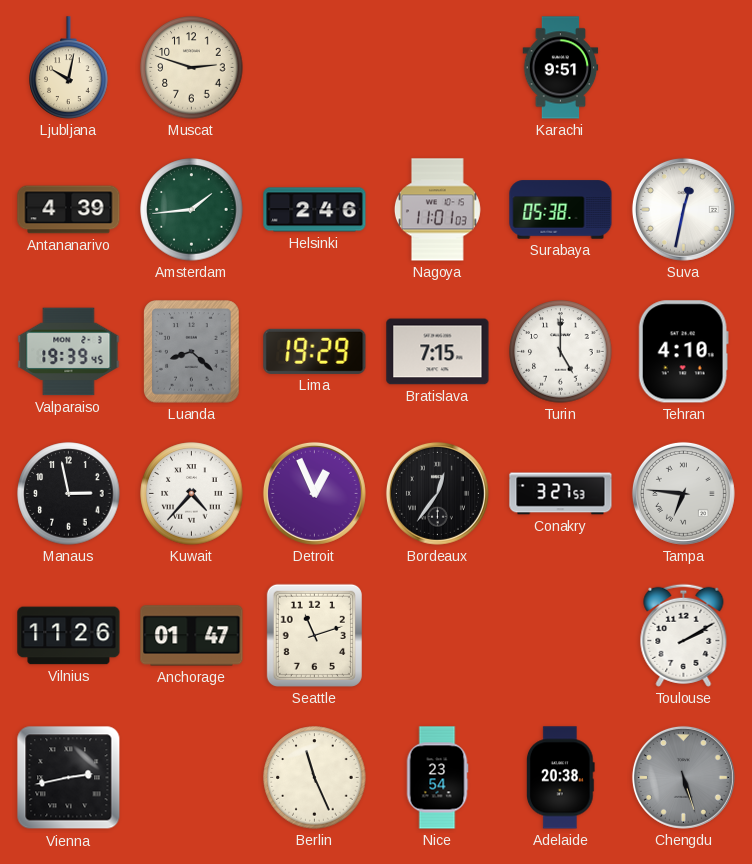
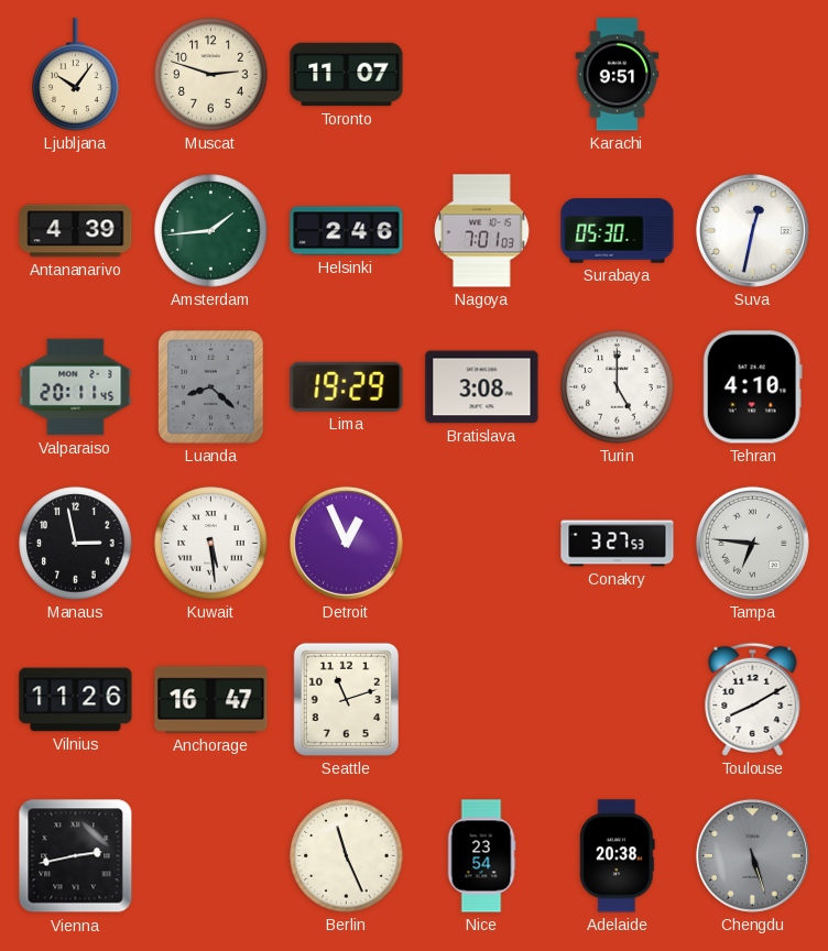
Ljubljana: 10:02 -> 10:06 (76, 75)
Toronto: none -> 11:07 (347, 75)
Nagoya: 11:01 -> 7:01 (481, 231)
Surabaya: 05:38 -> 05:30 (618, 231)
Valparaiso: 19:39 -> 20:11 (76, 387)
Bratislava: 7:15 -> 3:08 (482, 387)
Kuwait: 4:37 -> 5:29 (211, 544)
Bordeaux: 12:36 -> none (437, 493)
Anchorage: 01:47 -> 16:47 (211, 700)
Toulouse: 2:10 -> 8:10 (753, 699)
